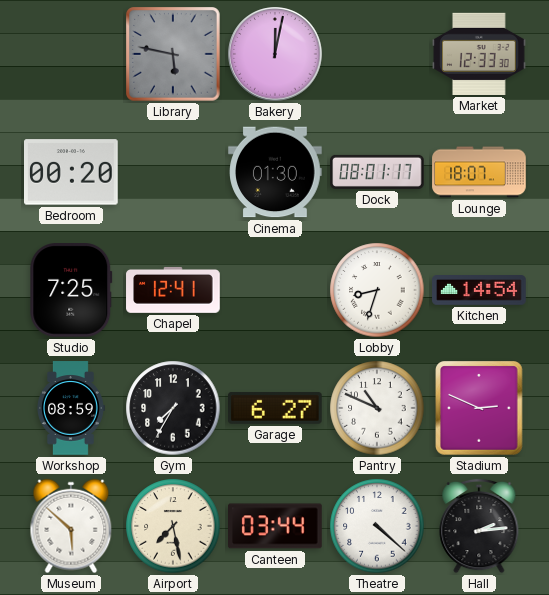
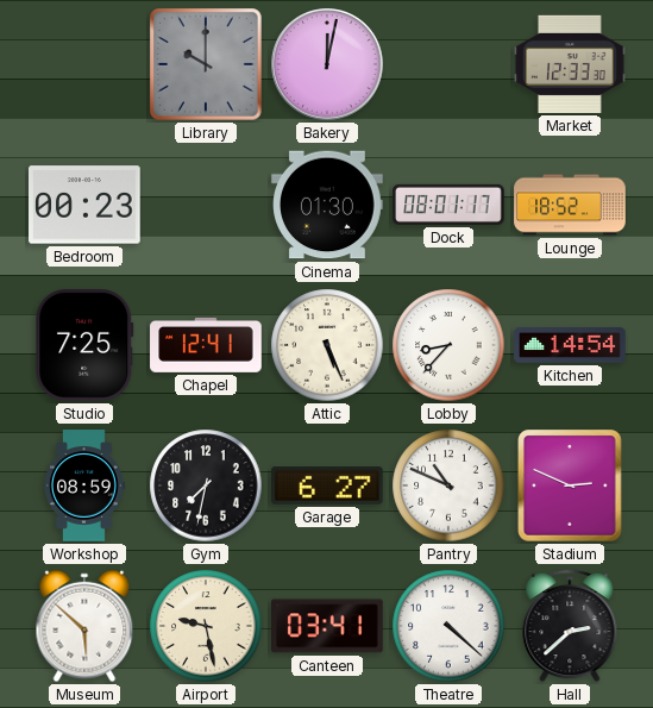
Library: 5:47 -> 10:00 (206, 64)
Bedroom: 00:20 -> 00:23 (86, 205)
Lounge: 18:07 -> 18:52 (570, 205)
Attic: none -> 5:26 (327, 345)
Lobby: 8:33 -> 8:37 (448, 345)
Gym: 7:35 -> 7:32 (206, 485)
Airport: 7:28 -> 9:28 (206, 626)
Canteen: 03:44 -> 03:41 (328, 626)
Hall: 2:14 -> 2:38 (570, 626)
